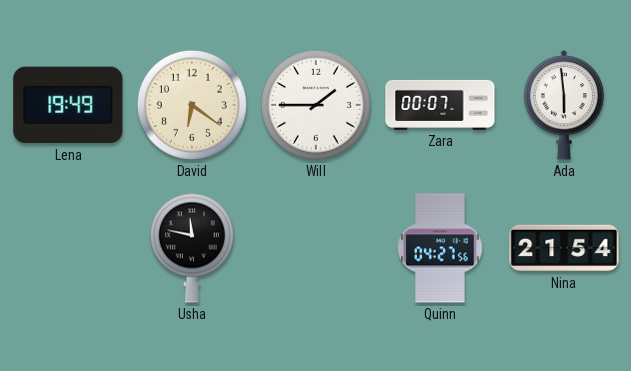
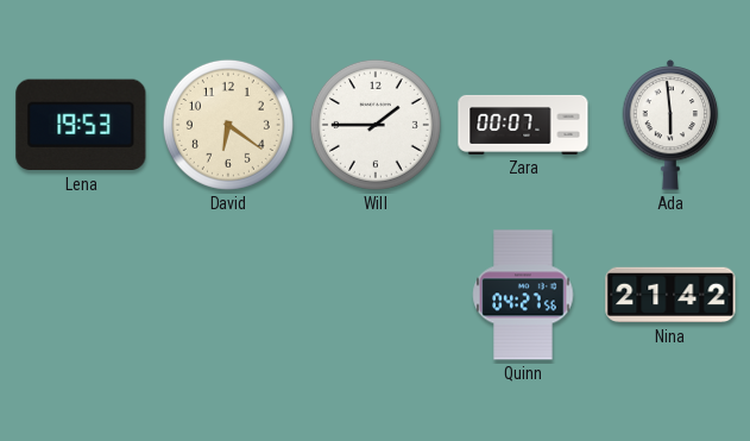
Lena: 19:49 -> 19:53 (81, 125)
Usha: 11:47 -> none (192, 248)
Nina: 21:54 -> 21:42 (670, 295)
